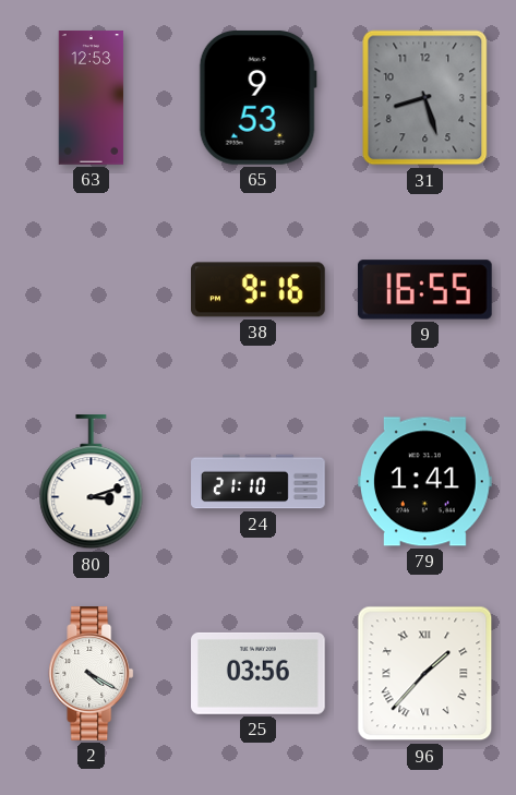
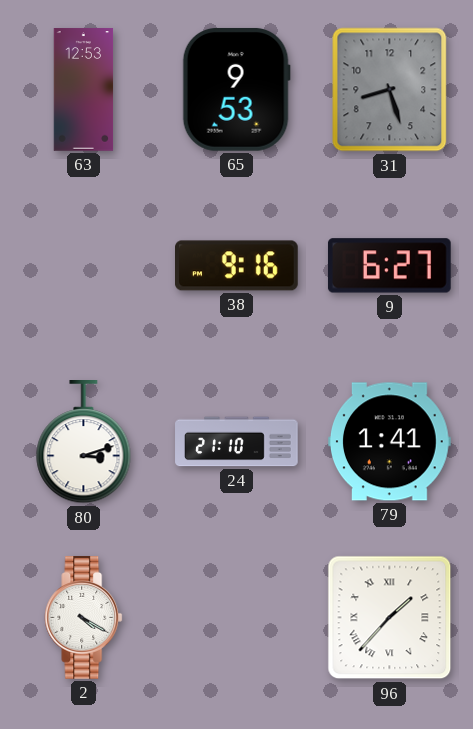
9: 16:55 -> 6:27 (389, 266)
25: 03:56 -> none (259, 673)
